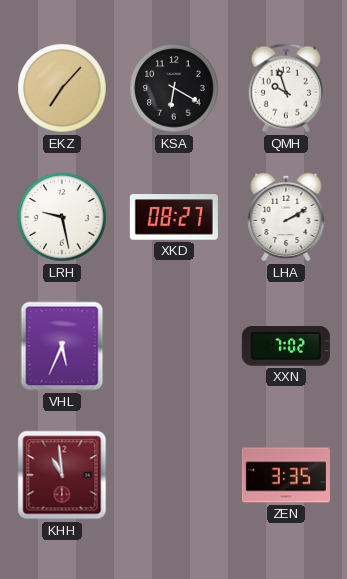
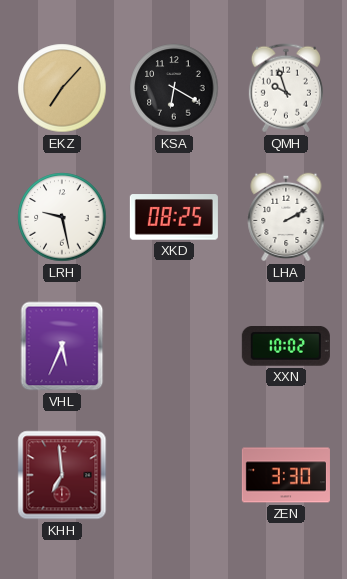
XKD: 08:27 -> 08:25 (174, 217)
XXN: 7:02 -> 10:02 (286, 347)
KHH: 10:59 -> 6:59 (62, 475)
ZEN: 3:35 -> 3:30 (286, 475)
